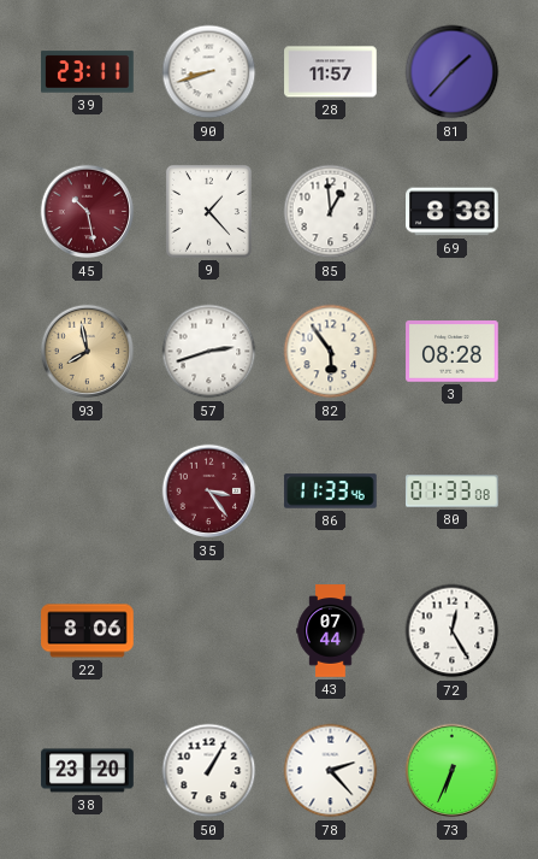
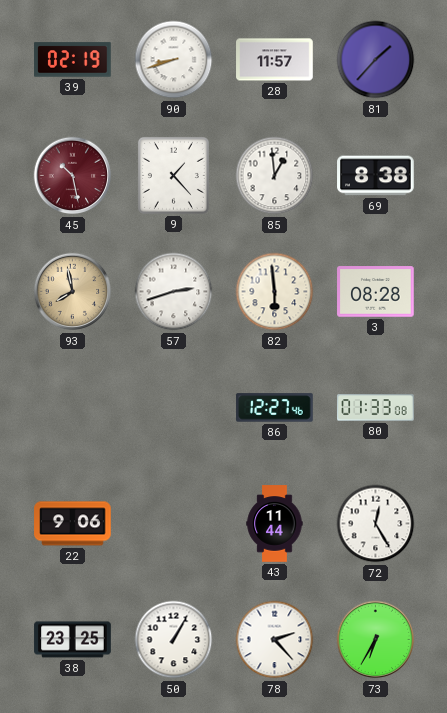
39: 23:11 -> 02:19 (73, 60)
82: 5:54 -> 5:59 (275, 292)
35: 3:24 -> none (209, 492)
86: 11:33 -> 12:27 (275, 408)
22: 8:06 -> 9:06 (73, 524)
43: 07:44 -> 11:44 (275, 524)
38: 23:20 -> 23:25 (73, 640)
73: 6:34 -> 6:35 (376, 640)
